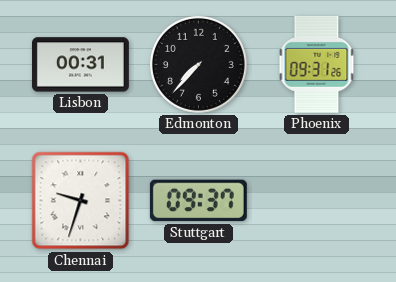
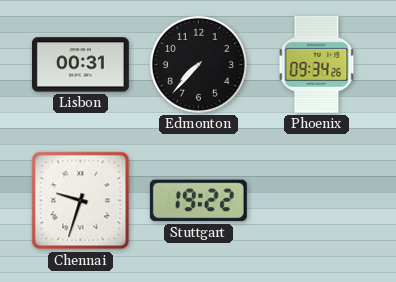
Phoenix: 09:31 -> 09:34 (317, 64)
Stuttgart: 09:37 -> 19:22 (198, 201)
